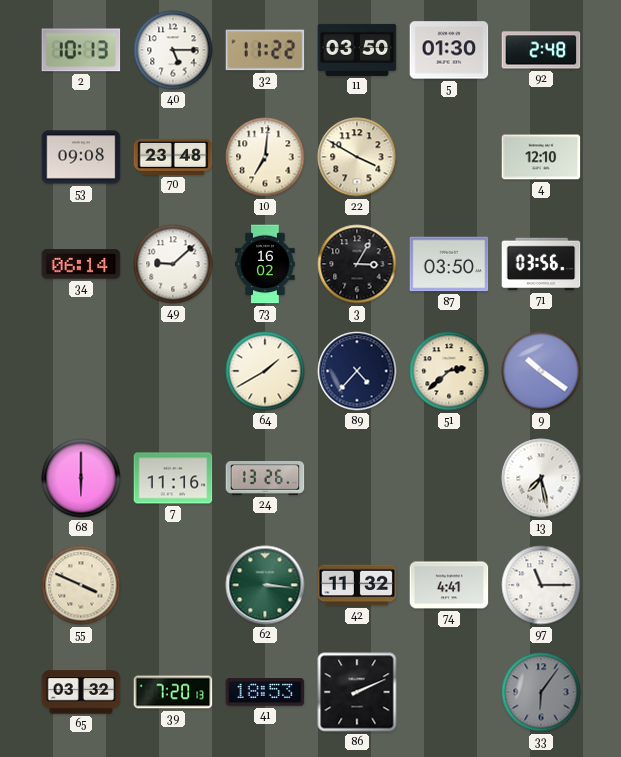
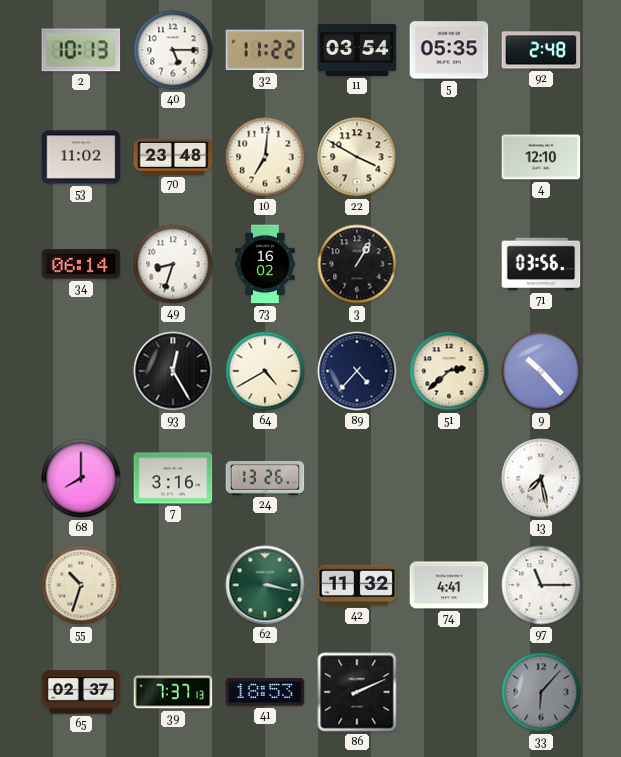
11: 03:50 -> 03:54 (357, 50)
5: 01:30 -> 05:35 (449, 50)
53: 09:08 -> 11:02 (81, 157)
49: 9:08 -> 8:33 (173, 264)
3: 3:05 -> 1:05 (357, 264)
87: 03:50 -> none (449, 264)
93: none -> 12:25 (173, 371)
64: 1:40 -> 4:40 (265, 371)
9: 10:21 -> 10:23 (541, 371)
68: 6:00 -> 8:00 (81, 478)
7: 11:16 -> 3:16 (173, 478)
55: 3:49 -> 10:33 (81, 585)
62: 3:16 -> 3:17 (265, 585)
65: 03:32 -> 02:37 (81, 692)
39: 7:20 -> 7:37 (173, 692)
33: 6:06 -> 6:07 (541, 692)
